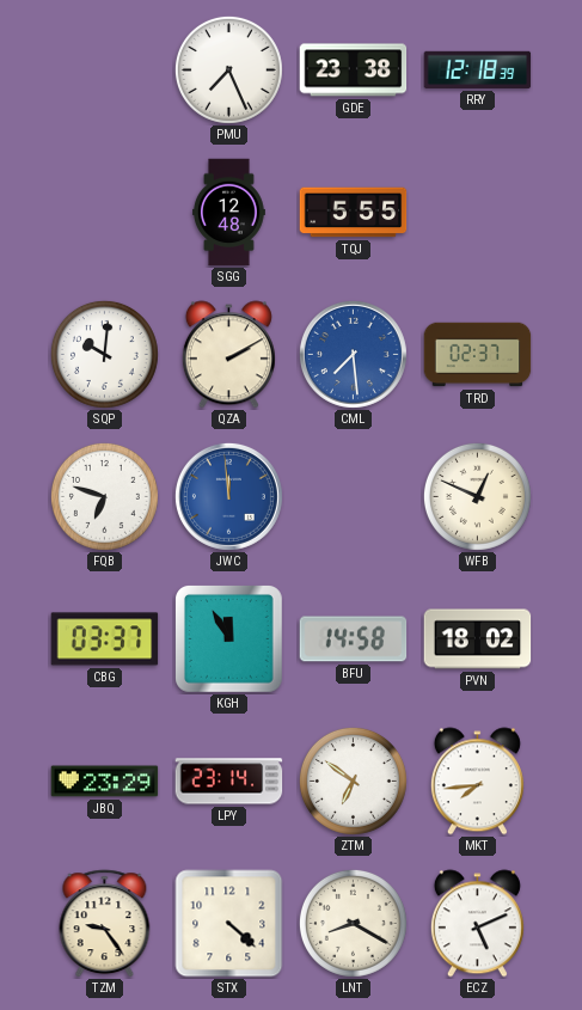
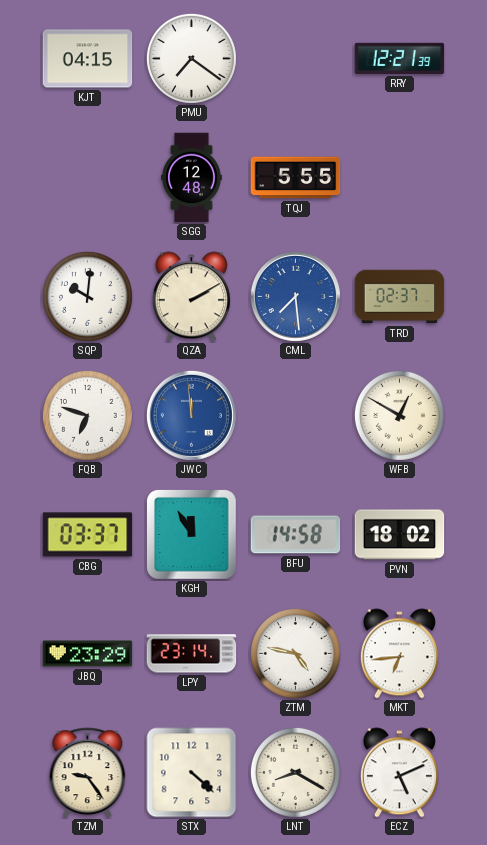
KJT: none -> 04:15 (88, 59)
PMU: 7:26 -> 7:21 (191, 58)
GDE: 23:38 -> none (354, 71)
RRY: 12:18 -> 12:21 (400, 58)
WFB: 12:49 -> 12:50 (399, 415)
ZTM: 6:51 -> 4:47 (295, 653)
MKT: 7:44 -> 6:44 (399, 654)
